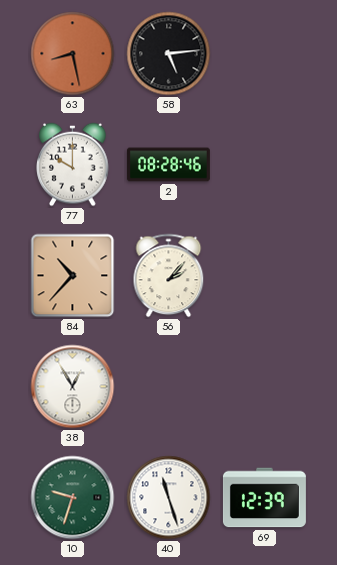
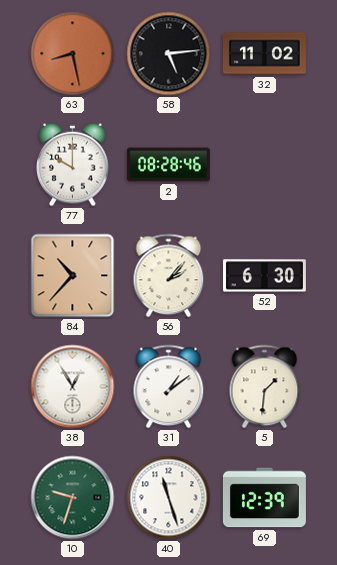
32: none -> 11:02 (264, 54)
52: none -> 6:30 (264, 276)
31: none -> 1:09 (169, 387)
5: none -> 1:31 (265, 387)
